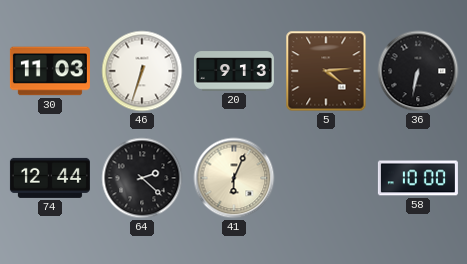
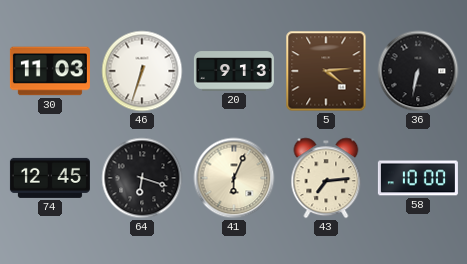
74: 12:44 -> 12:45 (50, 178)
64: 2:22 -> 6:18 (142, 178)
43: none -> 7:14 (326, 178)
